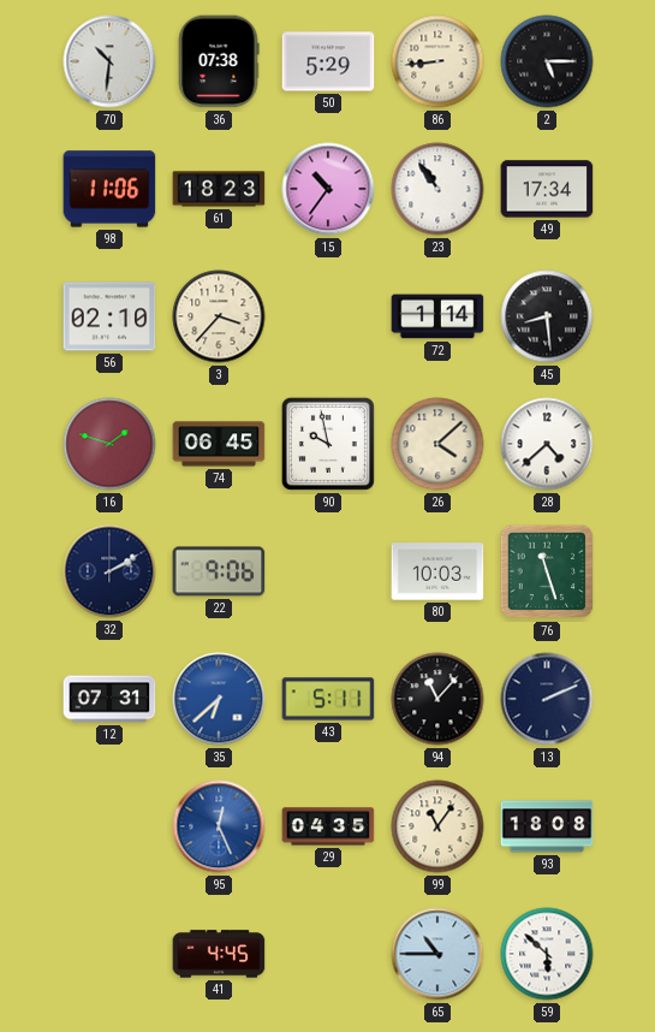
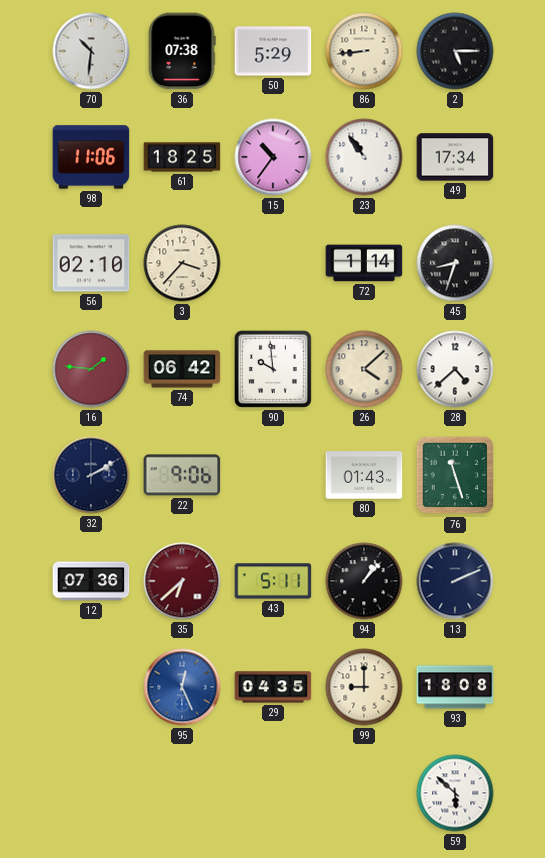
61: 18:23 -> 18:25 (182, 157)
45: 8:29 -> 8:33 (455, 263)
16: 1:48 -> 1:46 (91, 369)
74: 06:45 -> 06:42 (182, 369)
90: 9:58 -> 9:59 (273, 369)
80: 10:03 -> 01:43 (364, 475)
12: 07:31 -> 07:36 (91, 581)
35 dial: blue -> burgundy (182, 581)
94: 11:07 -> 1:07 (364, 581)
99: 11:06 -> 9:00 (364, 687)
41: 4:45 -> none (219, 954)
65: 10:45 -> none (437, 954)
